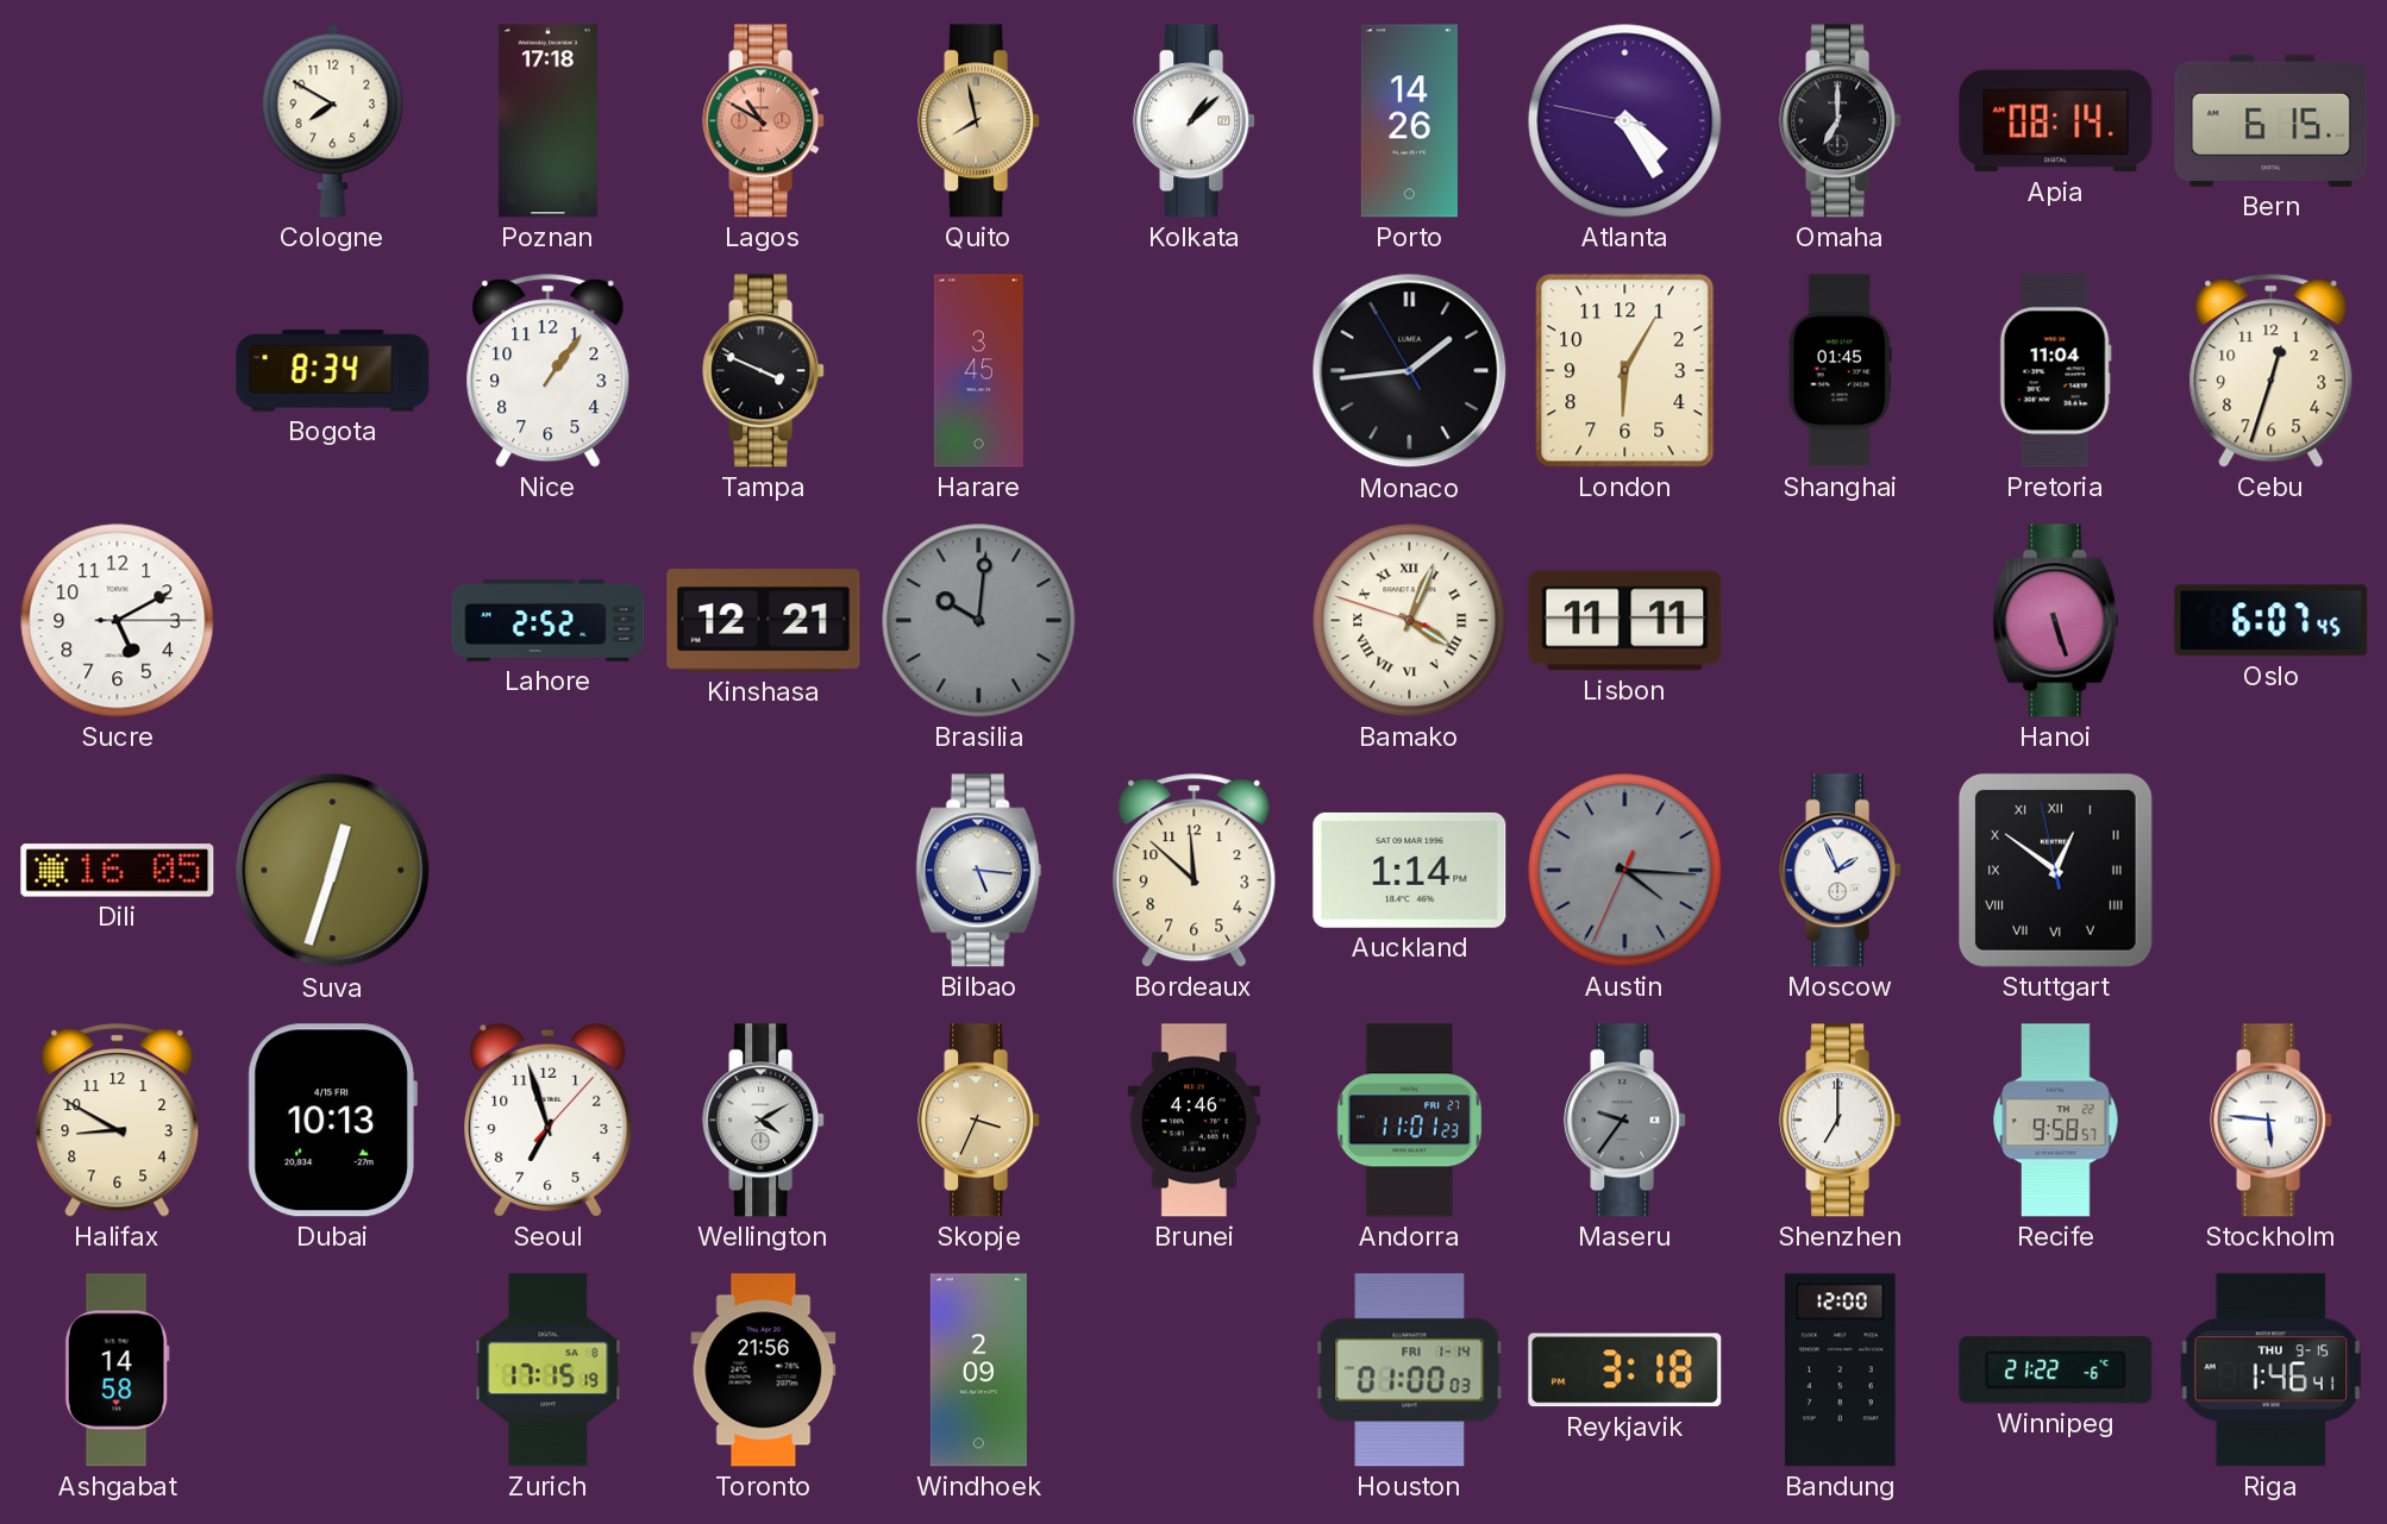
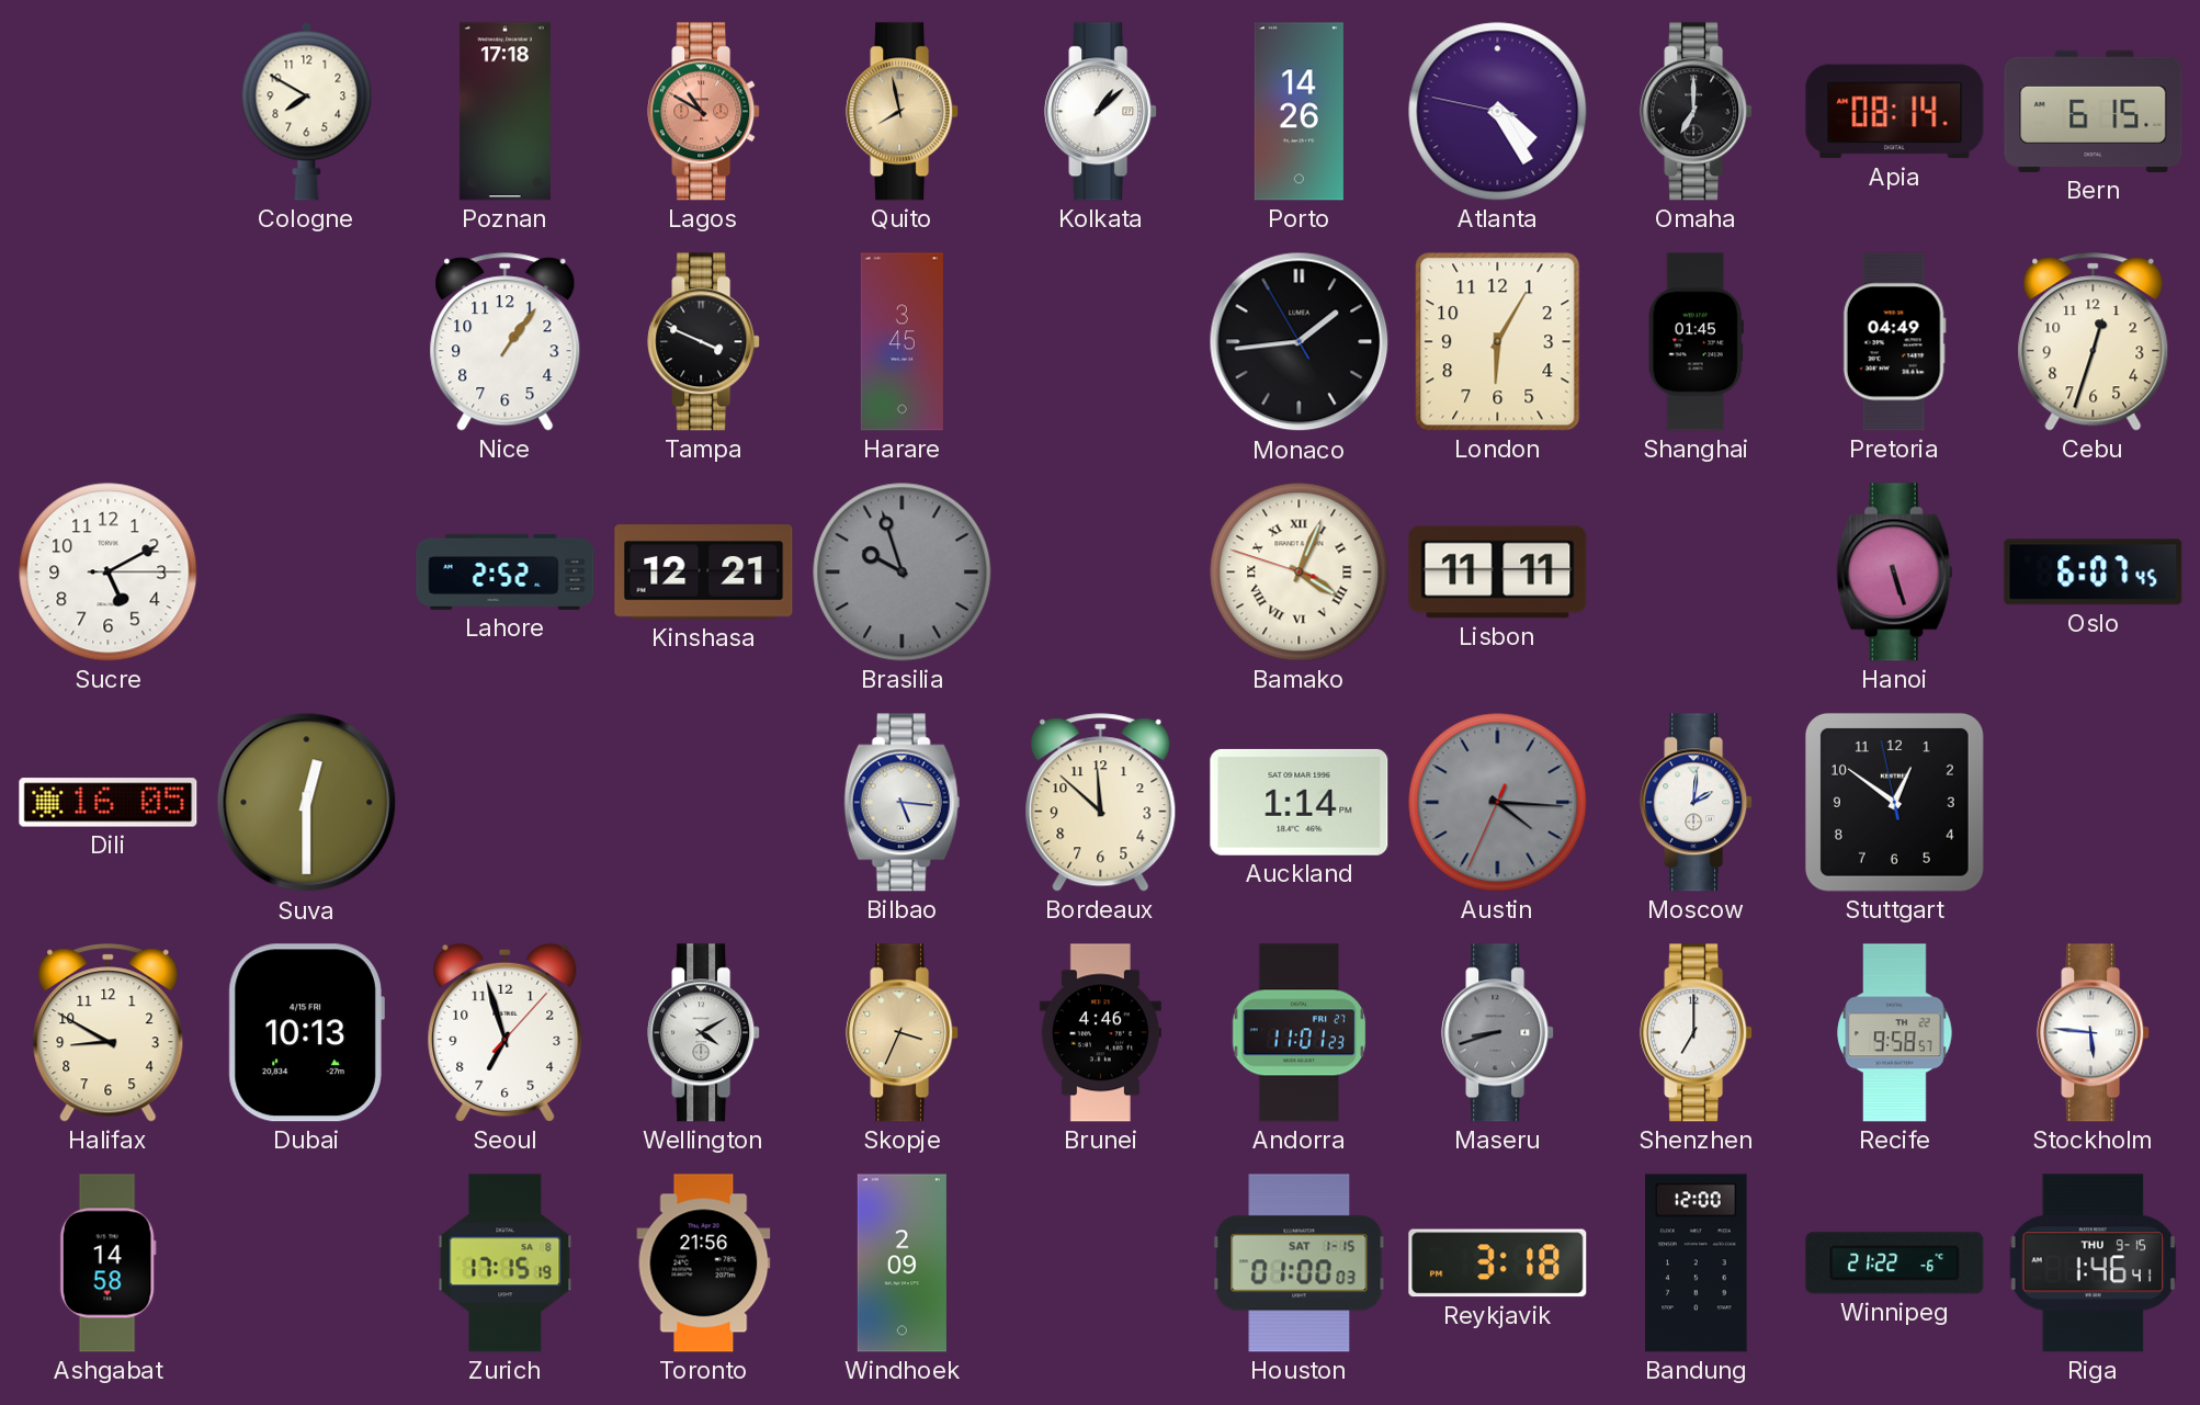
Bogota: 8:34 -> none (333, 371)
Pretoria: 11:04 -> 04:49 (1894, 342)
Brasilia: 10:01 -> 9:57 (903, 573)
Suva: 12:33 -> 12:30 (307, 803)
Moscow: 1:56 -> 2:01 (1697, 803)
Stuttgart numerals: Roman -> Arabic (1894, 802)
Maseru: 9:36 -> 8:42 (1498, 1033)
Houston date: FRI 1-14 -> SAT 1-15 (1300, 1264)
